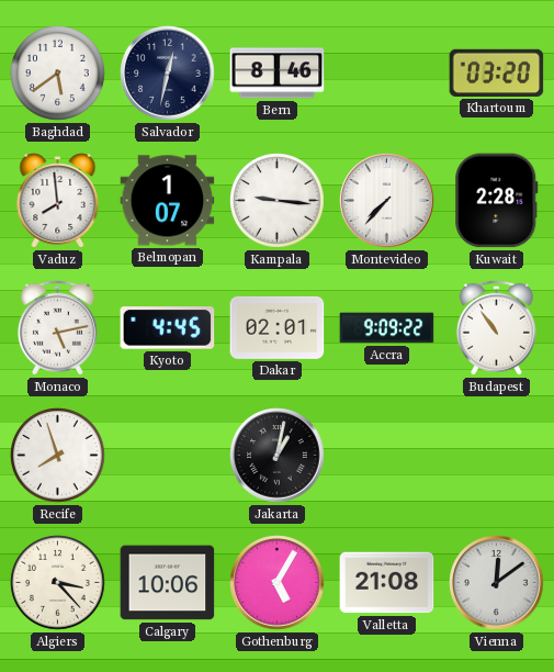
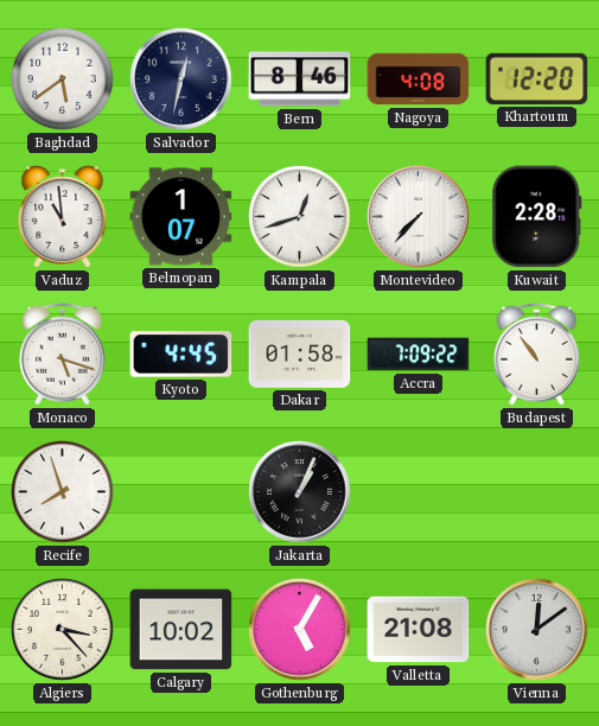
Nagoya: none -> 4:08 (419, 79)
Khartoum: 03:20 -> 12:20 (537, 78)
Vaduz: 7:59 -> 10:59 (63, 217)
Kampala: 9:16 -> 12:42 (300, 217)
Monaco: 5:13 -> 5:18 (62, 354)
Dakar: 02:01 -> 01:58 (300, 354)
Accra: 9:09 -> 7:09 (419, 355)
Jakarta: 1:02 -> 1:04 (300, 492)
Calgary: 10:06 -> 10:02 (181, 630)
